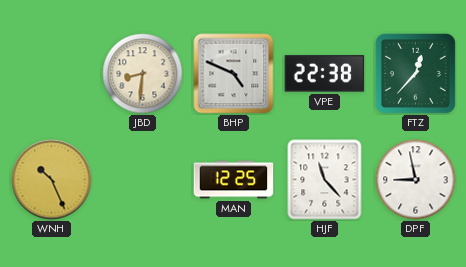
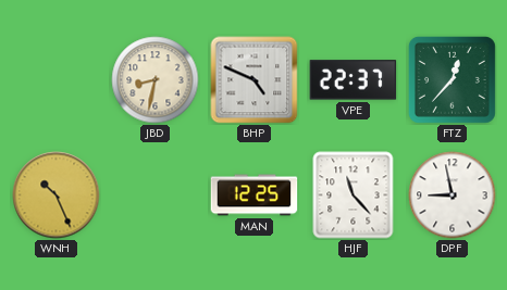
JBD: 8:31 -> 8:32 (156, 80)
VPE: 22:38 -> 22:37 (354, 80)
